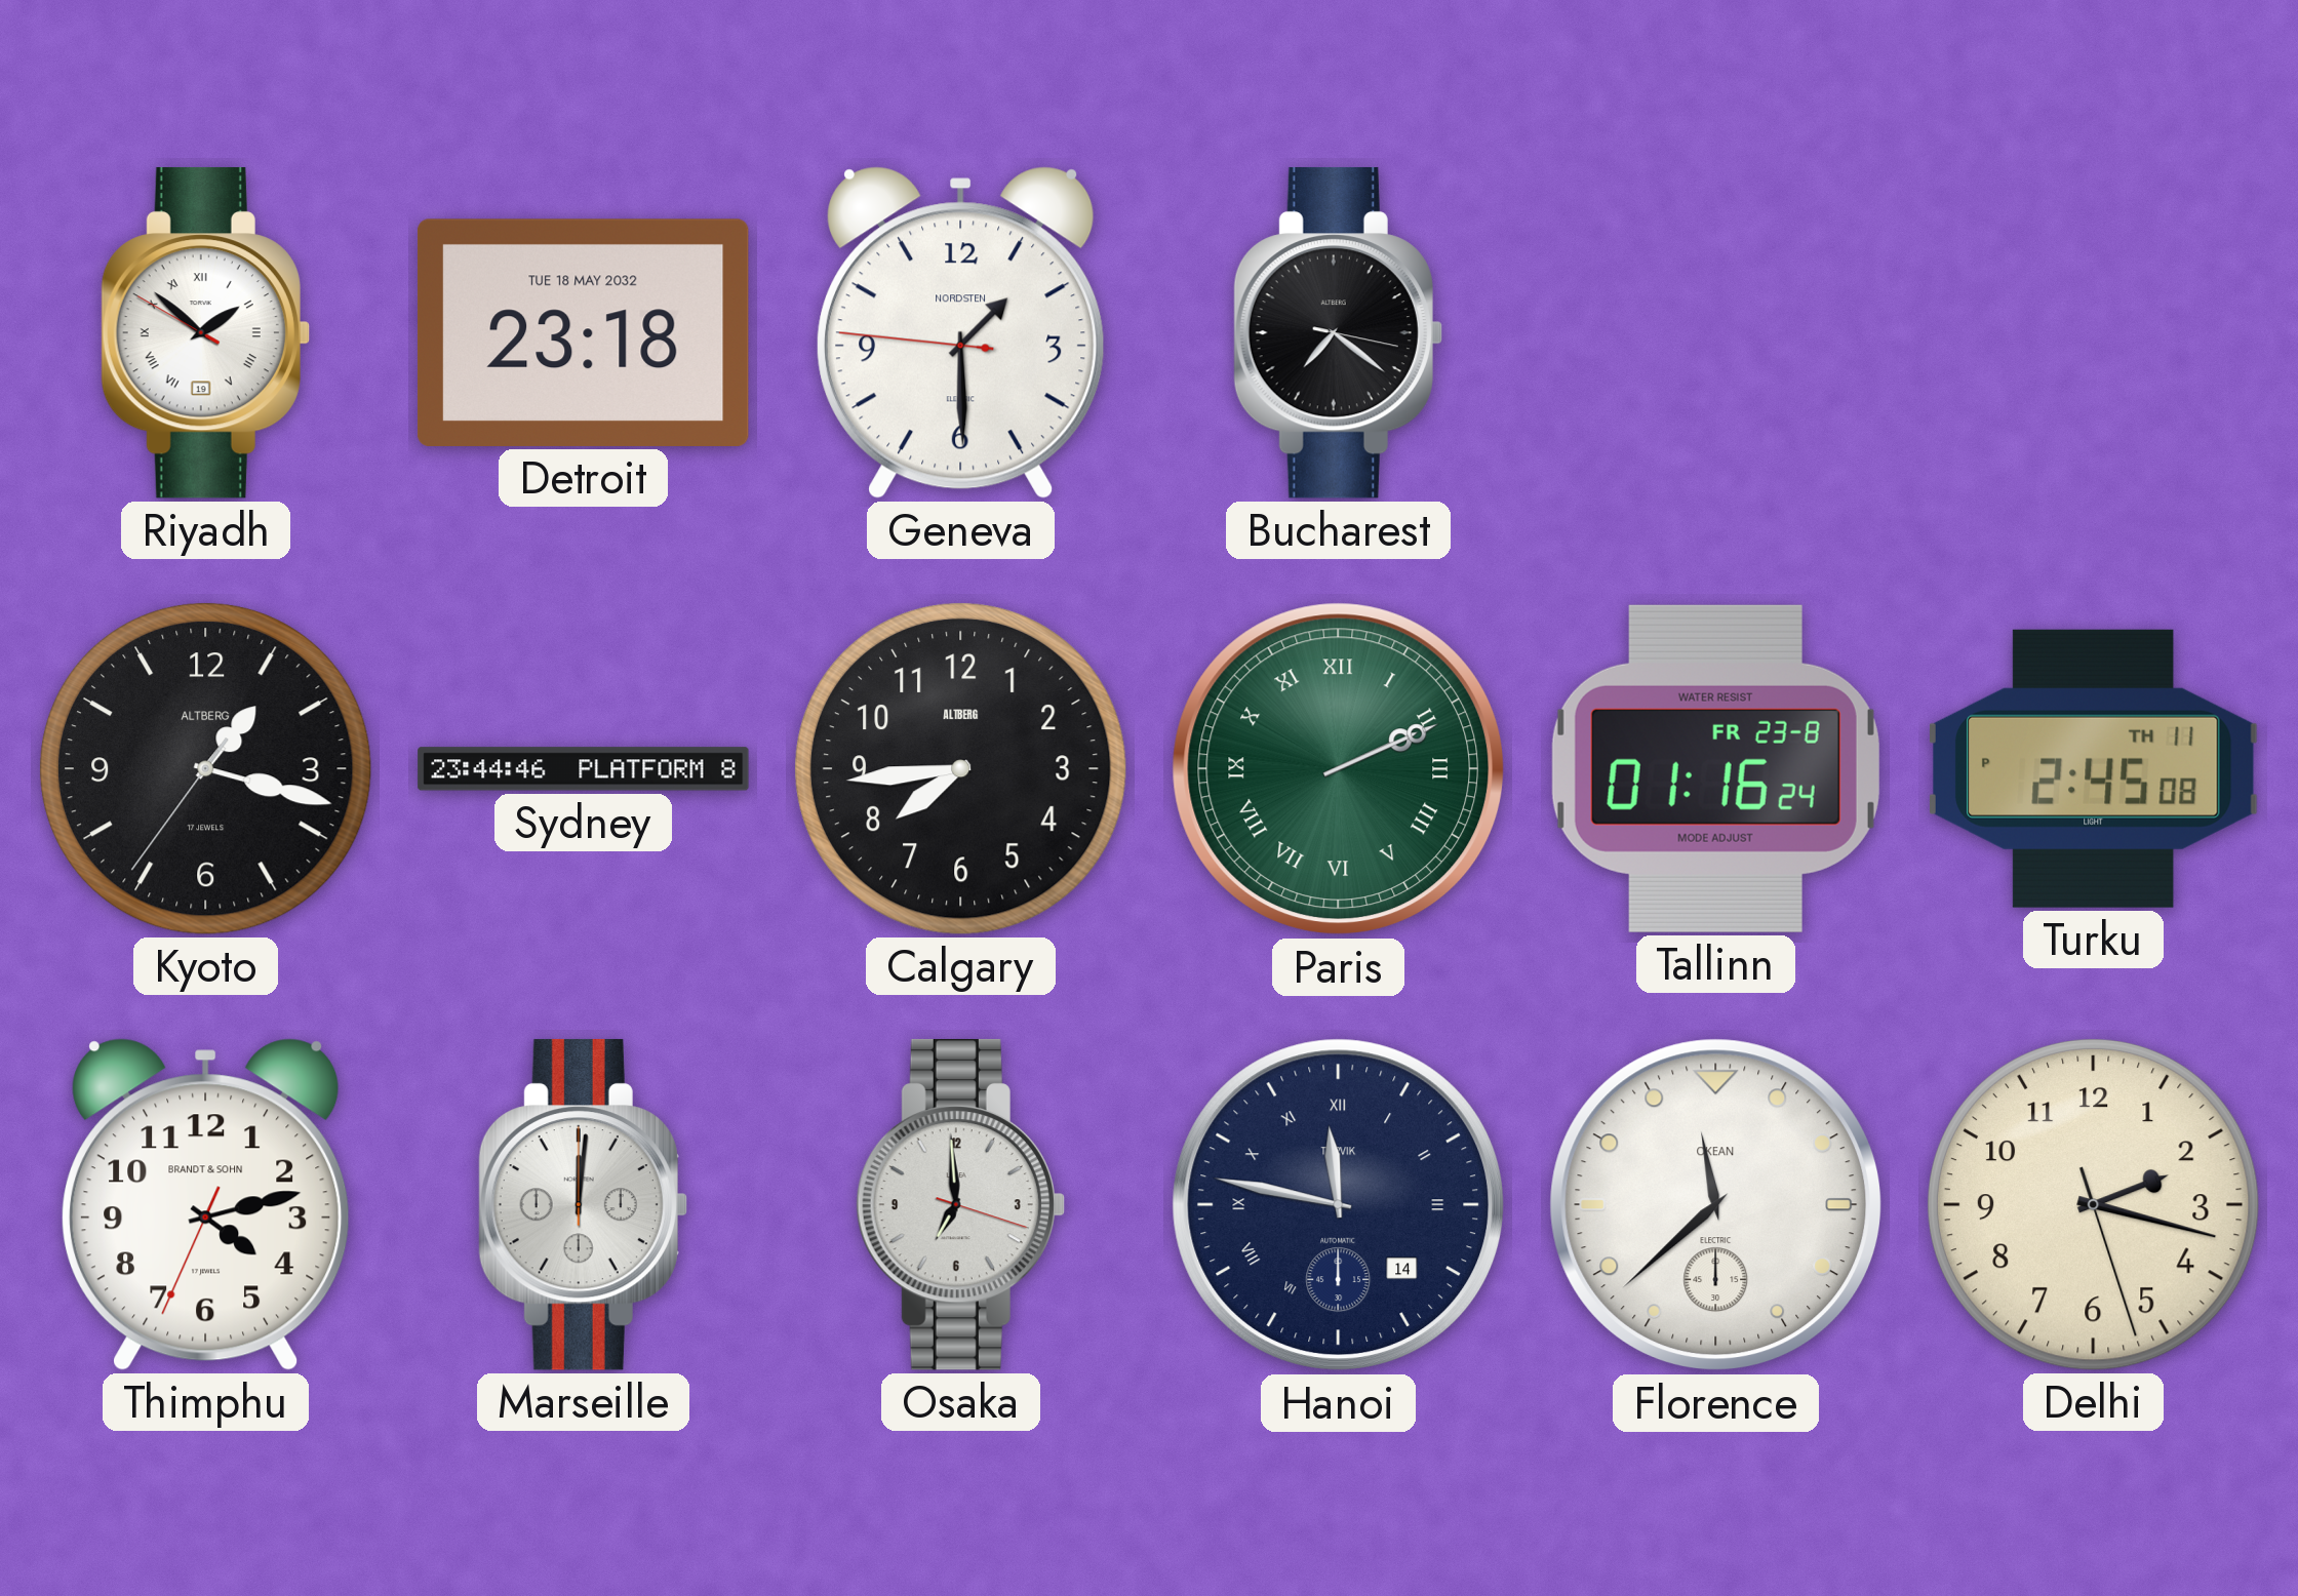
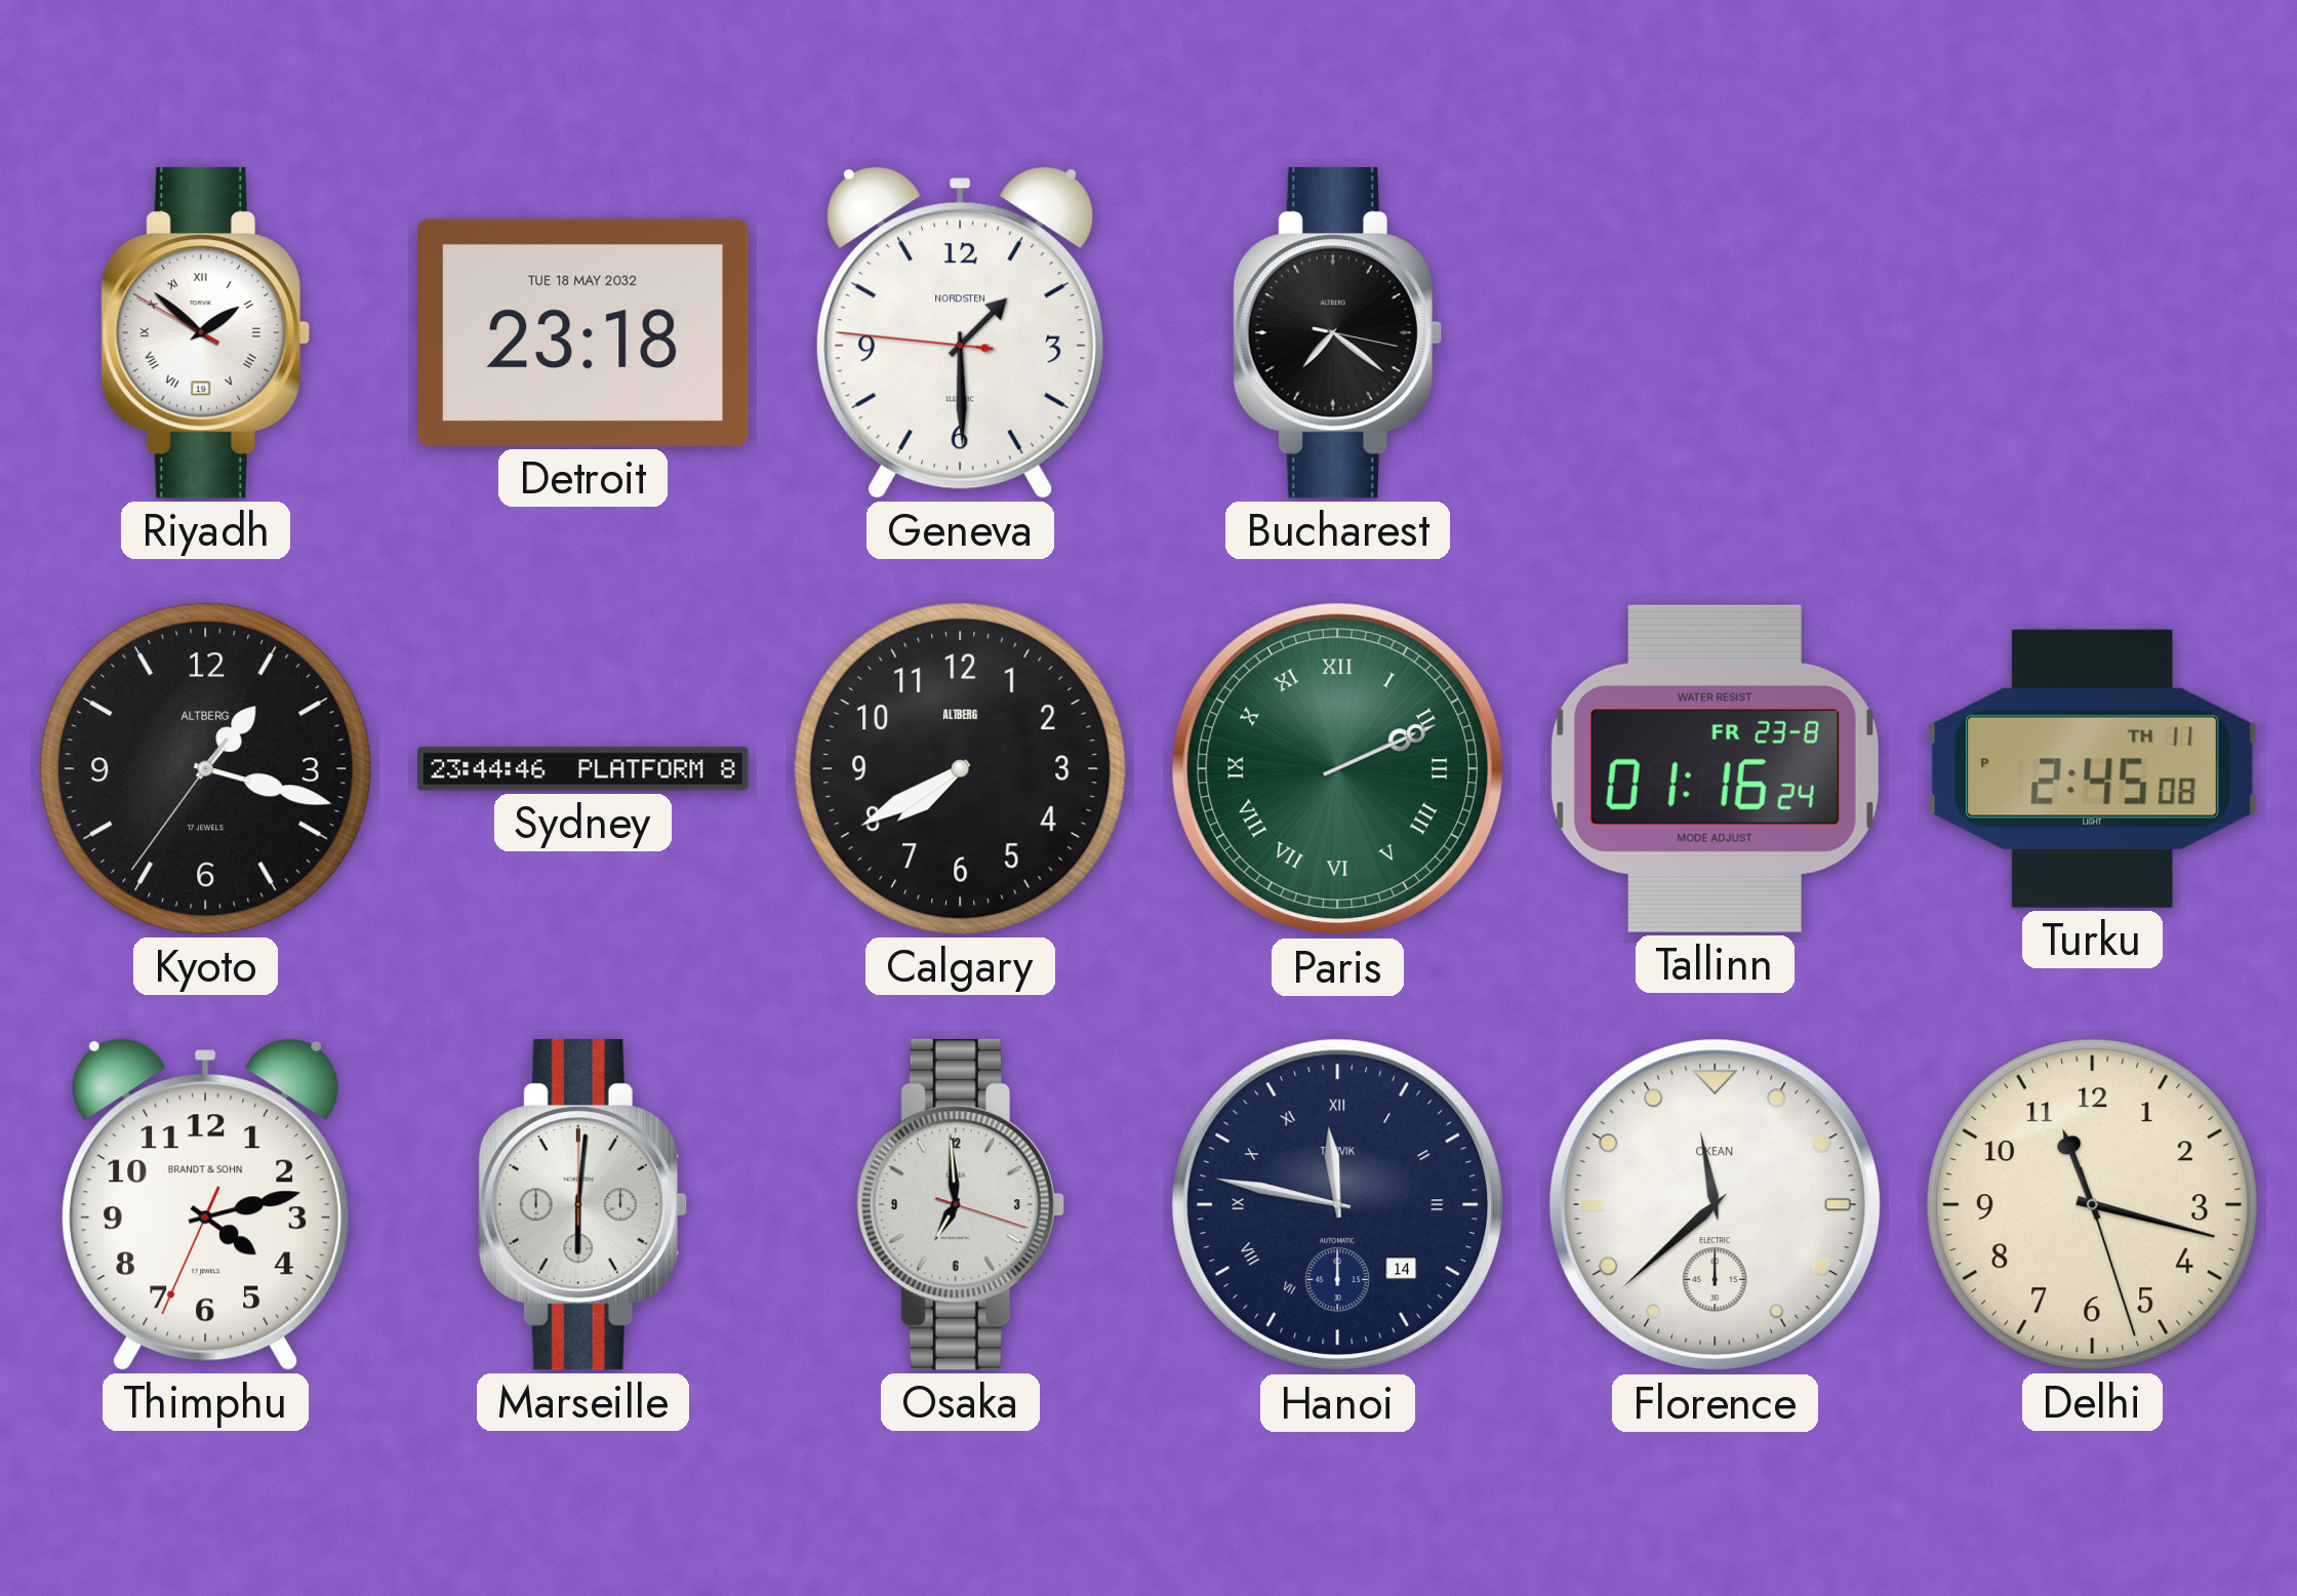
Calgary: 7:44 -> 7:40 (960, 768)
Marseille: 12:01 -> 6:01 (582, 1204)
Delhi: 2:17 -> 11:17 (2092, 1204)
